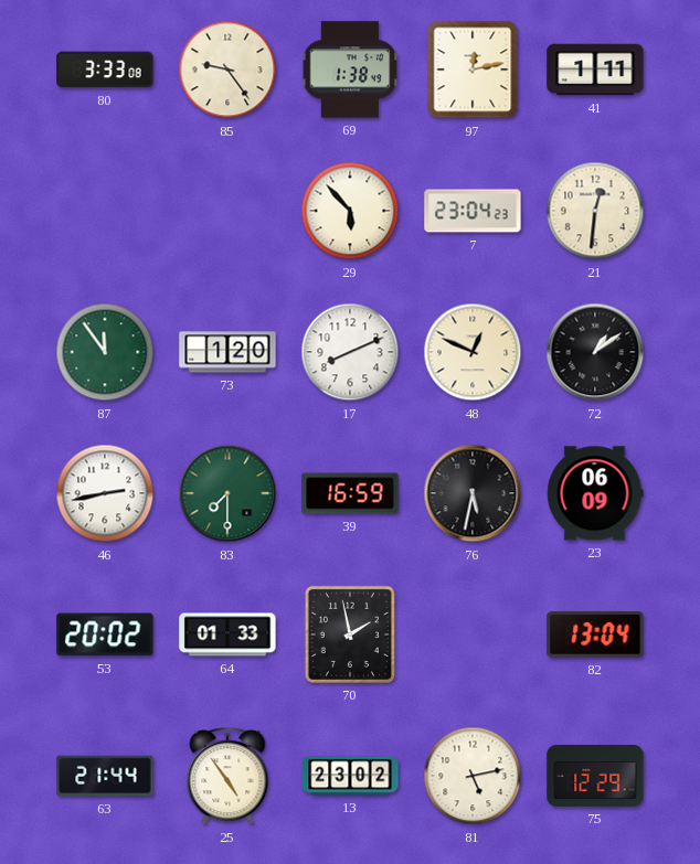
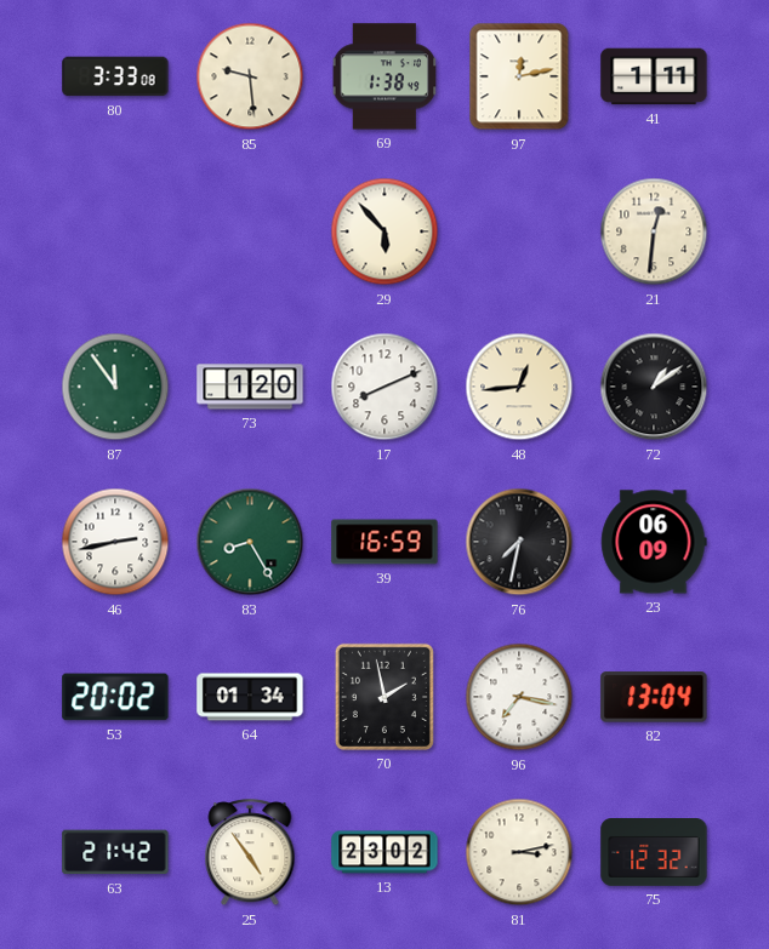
85: 9:24 -> 9:29 (250, 76)
7: 23:04 -> none (473, 211)
48: 12:49 -> 12:44 (519, 387)
83: 7:30 -> 8:25 (250, 542)
76: 5:32 -> 7:32 (519, 542)
64: 01:33 -> 01:34 (250, 697)
96: none -> 7:17 (519, 697)
63: 21:44 -> 21:42 (115, 852)
81: 5:13 -> 3:13 (519, 852)
75: 12:29 -> 12:32 (654, 853)
